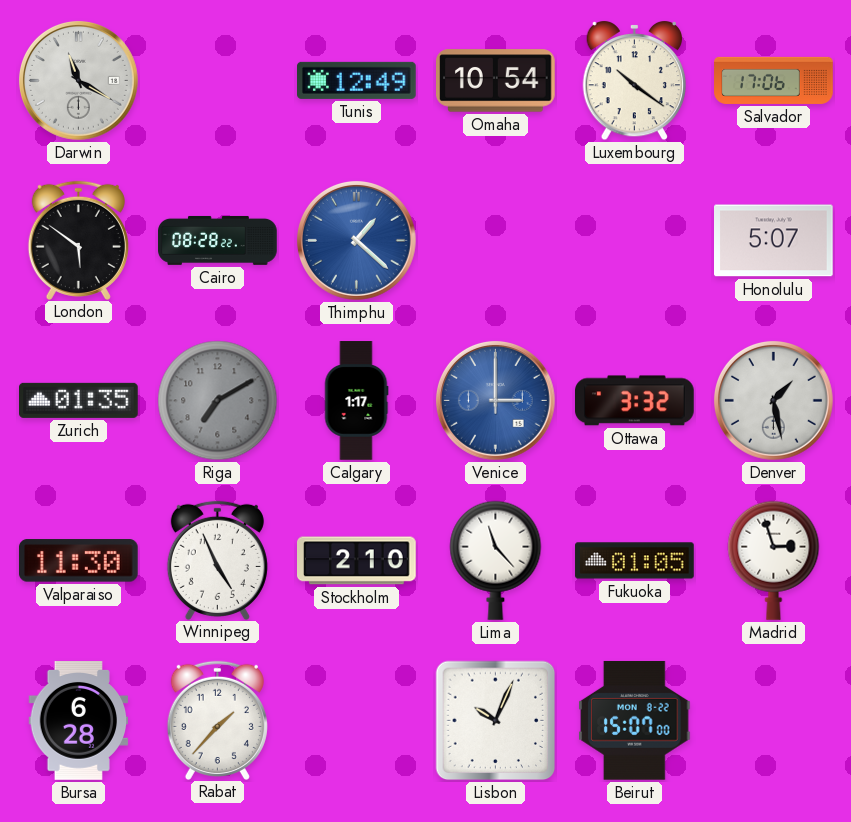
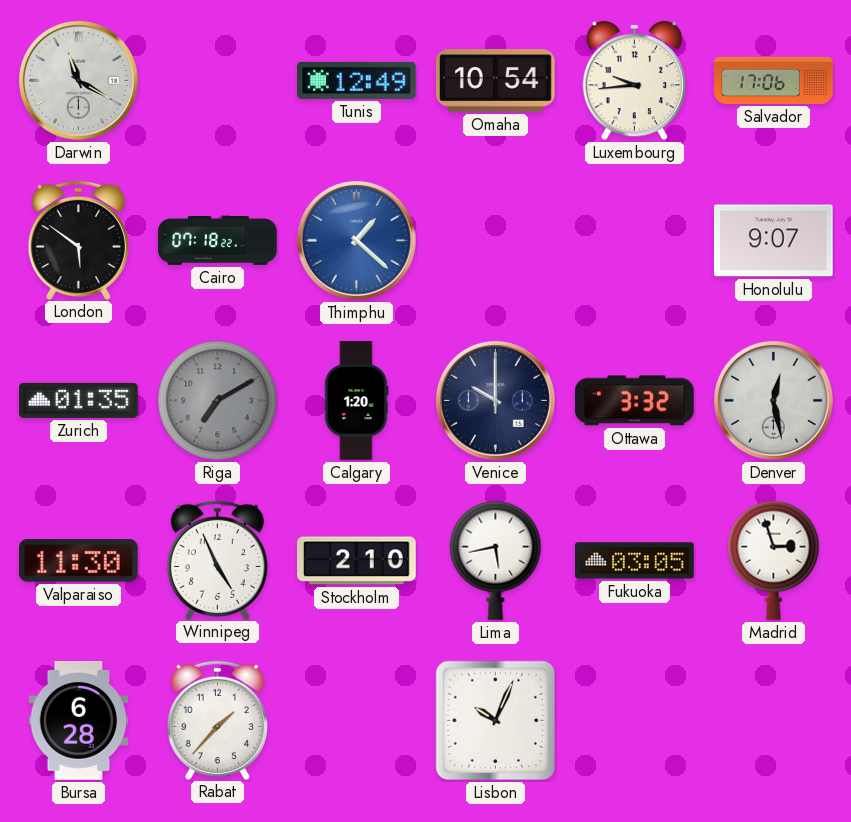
Luxembourg: 10:21 -> 9:44 (634, 81)
Cairo: 08:28 -> 07:18 (218, 240)
Honolulu: 5:07 -> 9:07 (774, 241)
Calgary: 1:17 -> 1:20 (356, 401)
Venice: 3:00 -> 10:00 (495, 400)
Venice dial: blue -> navy (495, 400)
Denver: 1:28 -> 12:28 (773, 400)
Lima: 11:23 -> 5:43 (496, 560)
Fukuoka: 01:05 -> 03:05 (635, 561)
Beirut: 15:07 -> none (635, 720)
